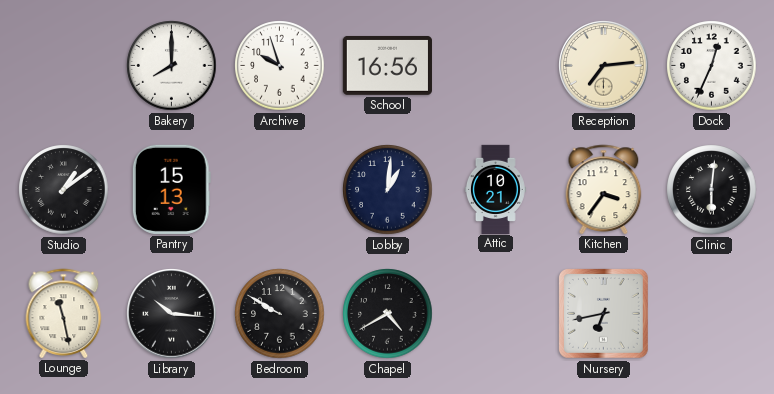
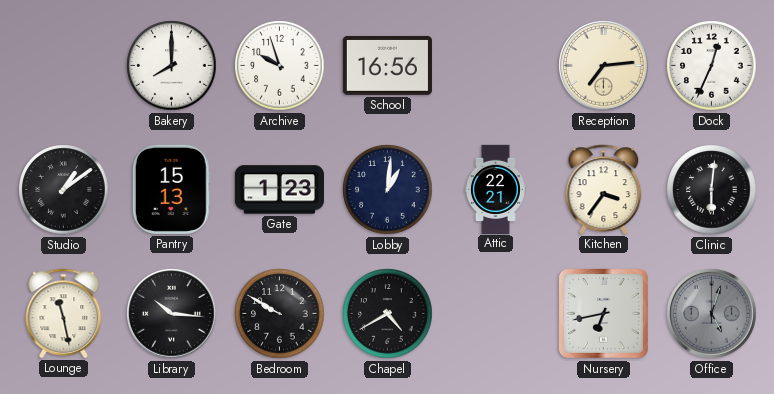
Gate: none -> 1:23 (279, 190)
Attic: 10:21 -> 22:21 (495, 189)
Office: none -> 5:03 (712, 314)
